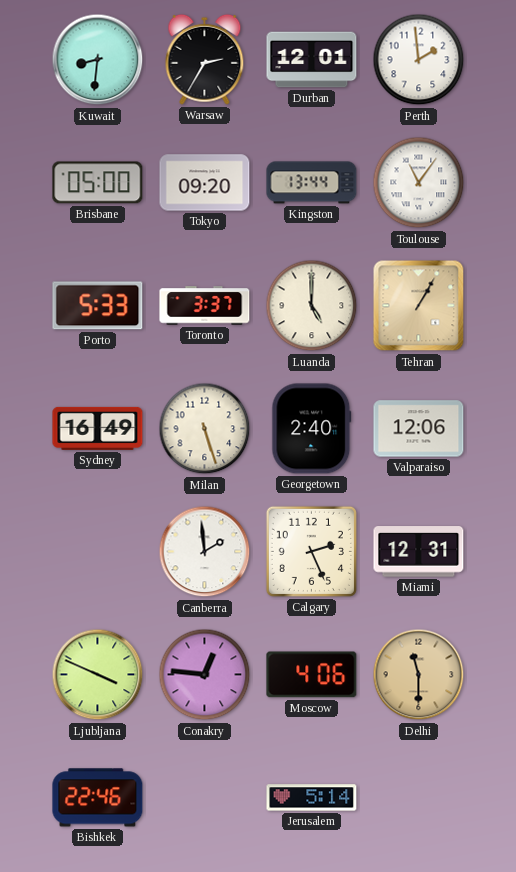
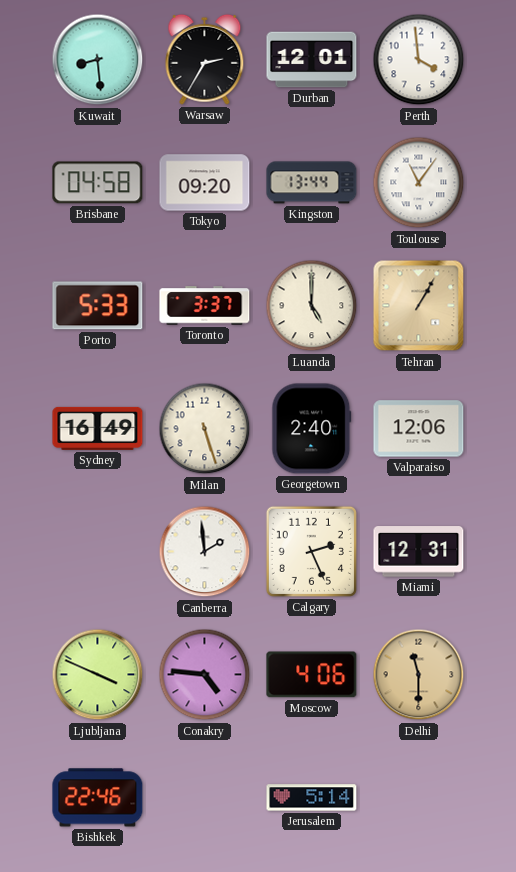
Kuwait: 8:31 -> 8:29 (98, 60)
Perth: 1:59 -> 3:59 (419, 60)
Brisbane: 05:00 -> 04:58 (98, 183)
Conakry: 12:46 -> 4:46 (205, 675)
